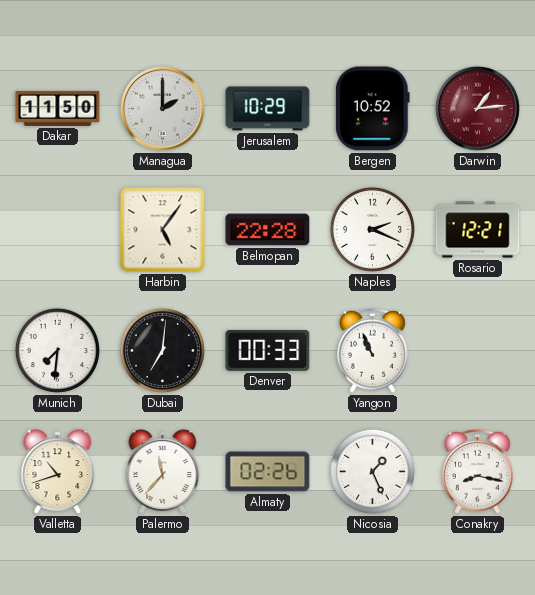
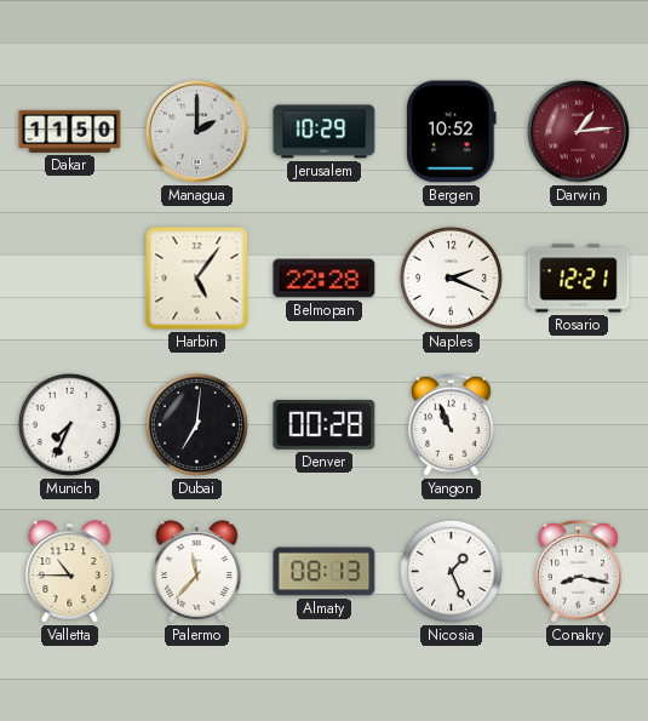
Munich: 7:31 -> 7:34 (69, 424)
Denver: 00:33 -> 00:28 (325, 424)
Valletta: 10:42 -> 10:45 (70, 572)
Almaty: 02:26 -> 08:13 (325, 572)
